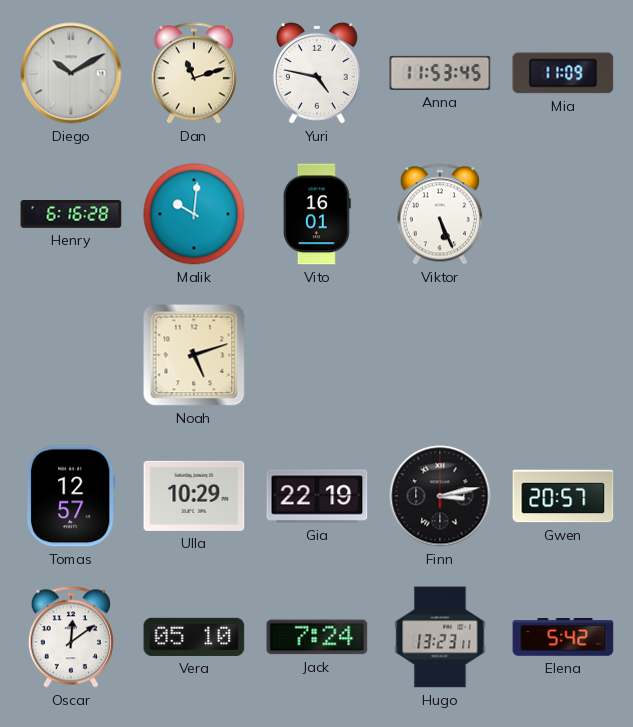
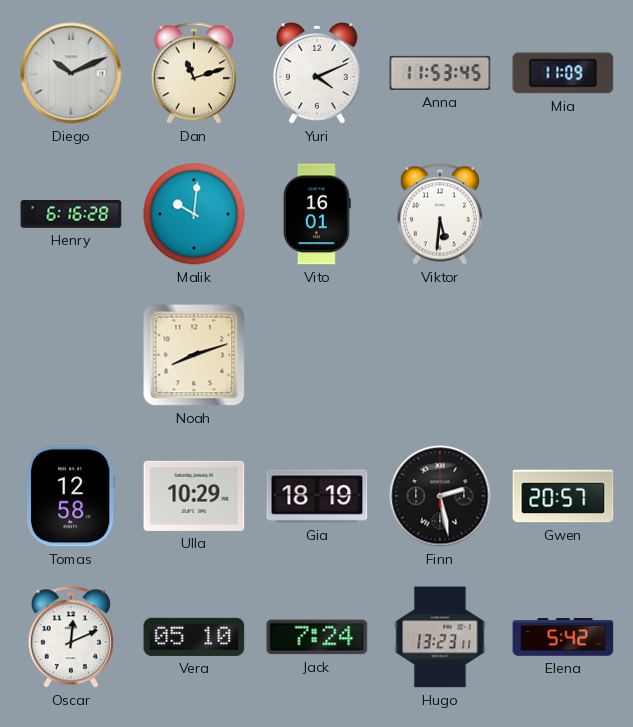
Diego: 10:10 -> 10:11 (71, 73)
Yuri: 4:47 -> 4:11 (317, 73)
Viktor: 5:26 -> 5:31 (440, 214)
Noah: 5:12 -> 8:12 (194, 355)
Tomas: 12:57 -> 12:58 (71, 496)
Gia: 22:19 -> 18:19 (317, 496)
Finn: 3:13 -> 2:28 (440, 496)
Oscar: 12:09 -> 12:11 (71, 637)
